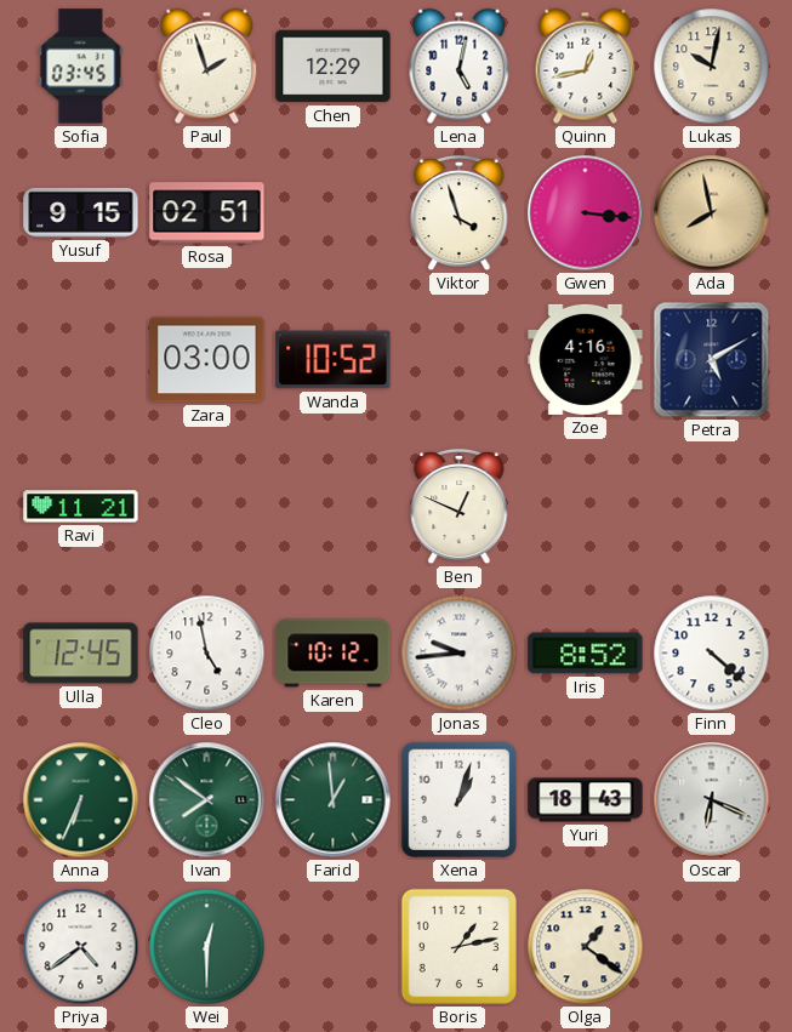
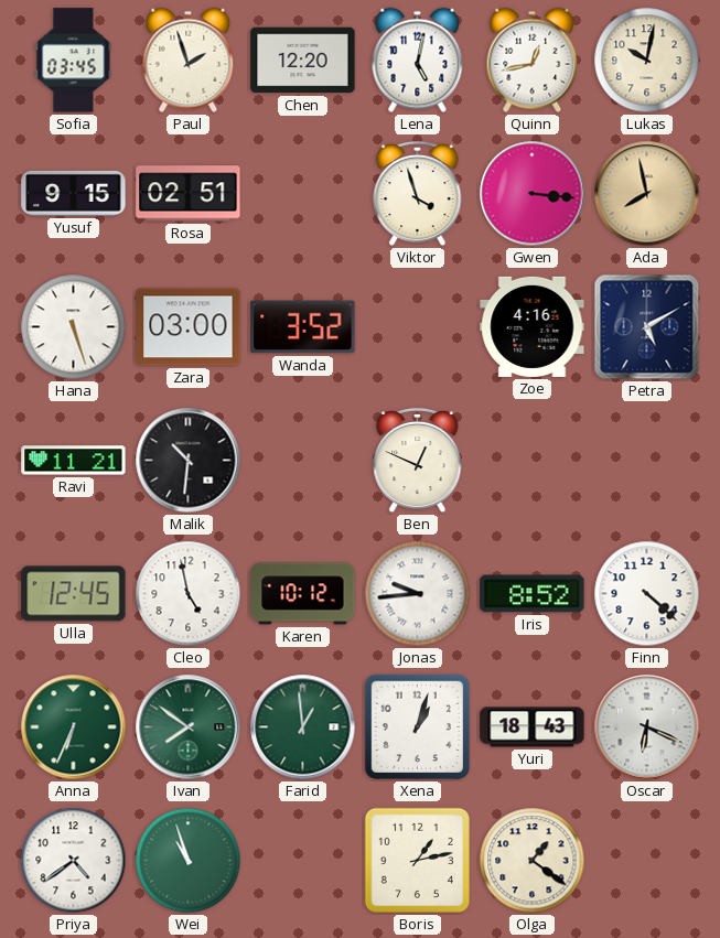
Chen: 12:29 -> 12:20 (303, 61)
Hana: none -> 5:27 (74, 327)
Wanda: 10:52 -> 3:52 (303, 327)
Malik: none -> 10:31 (189, 461)
Wei: 12:30 -> 10:57 (189, 861)
